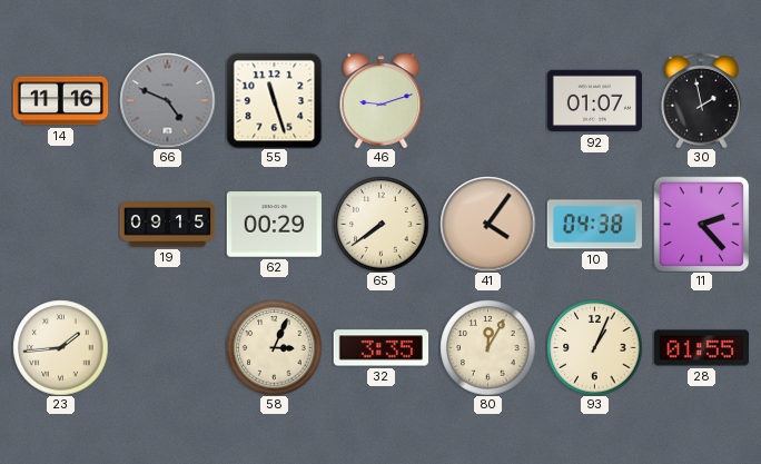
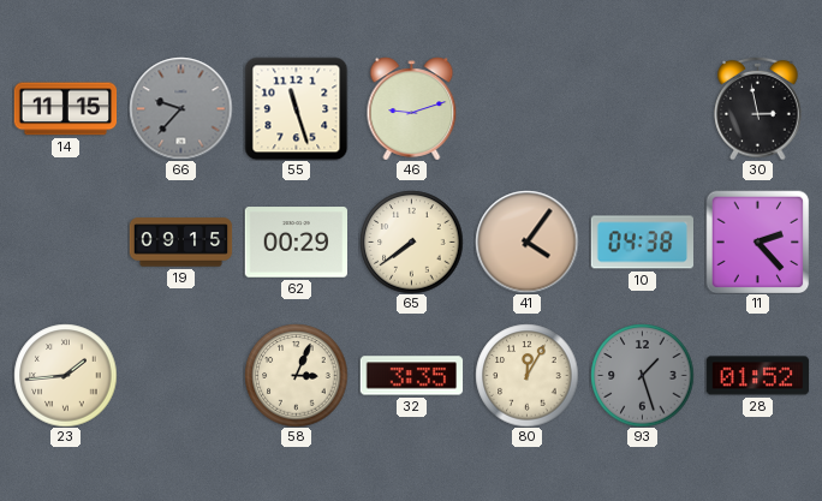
14: 11:16 -> 11:15 (65, 109)
66: 4:49 -> 9:37 (180, 108)
92: 01:07 -> none (594, 101)
30: 1:58 -> 2:58 (758, 108)
93: 1:04 -> 1:27 (642, 375)
93 dial: cream -> grey (642, 375)
28: 01:55 -> 01:52 (757, 376)
